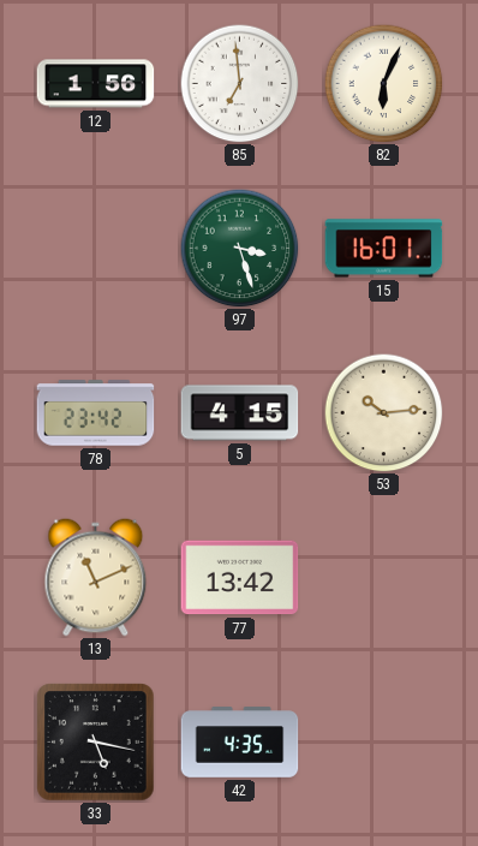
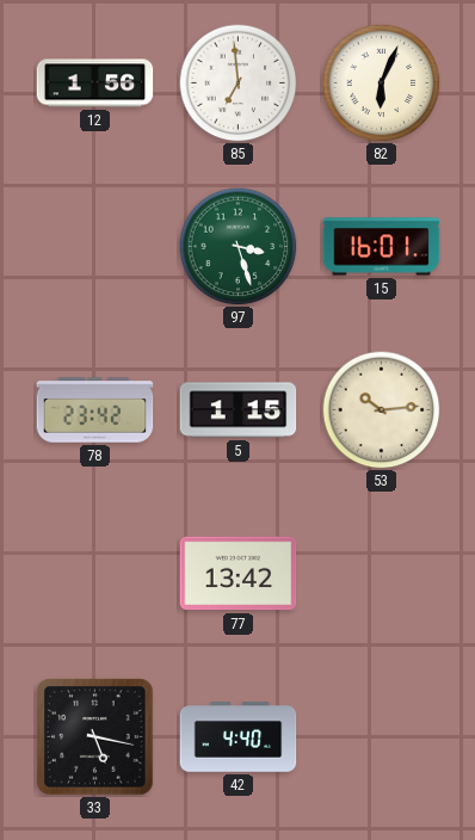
5: 4:15 -> 1:15 (239, 410)
13: 11:11 -> none (96, 578)
42: 4:35 -> 4:40 (239, 737)
